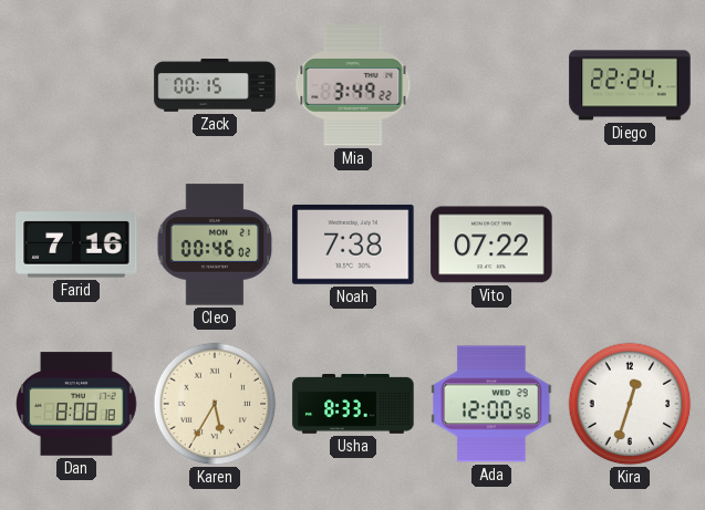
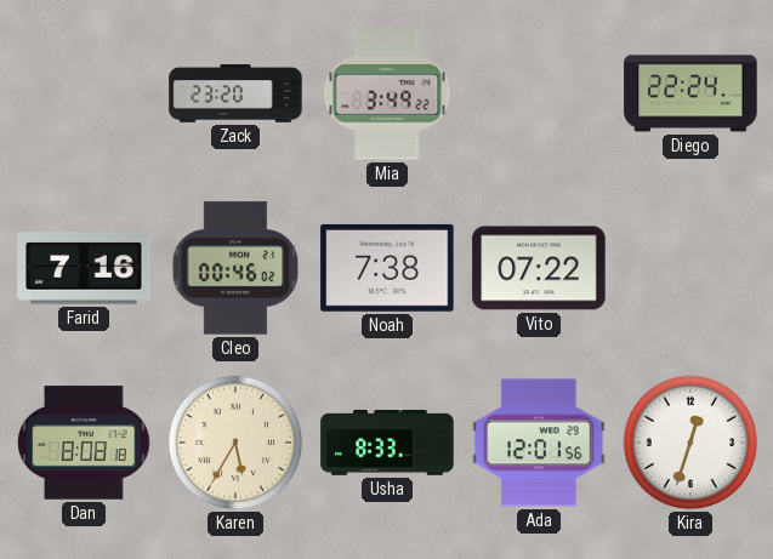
Zack: 00:15 -> 23:20 (235, 93)
Ada: 12:00 -> 12:01 (539, 443)
